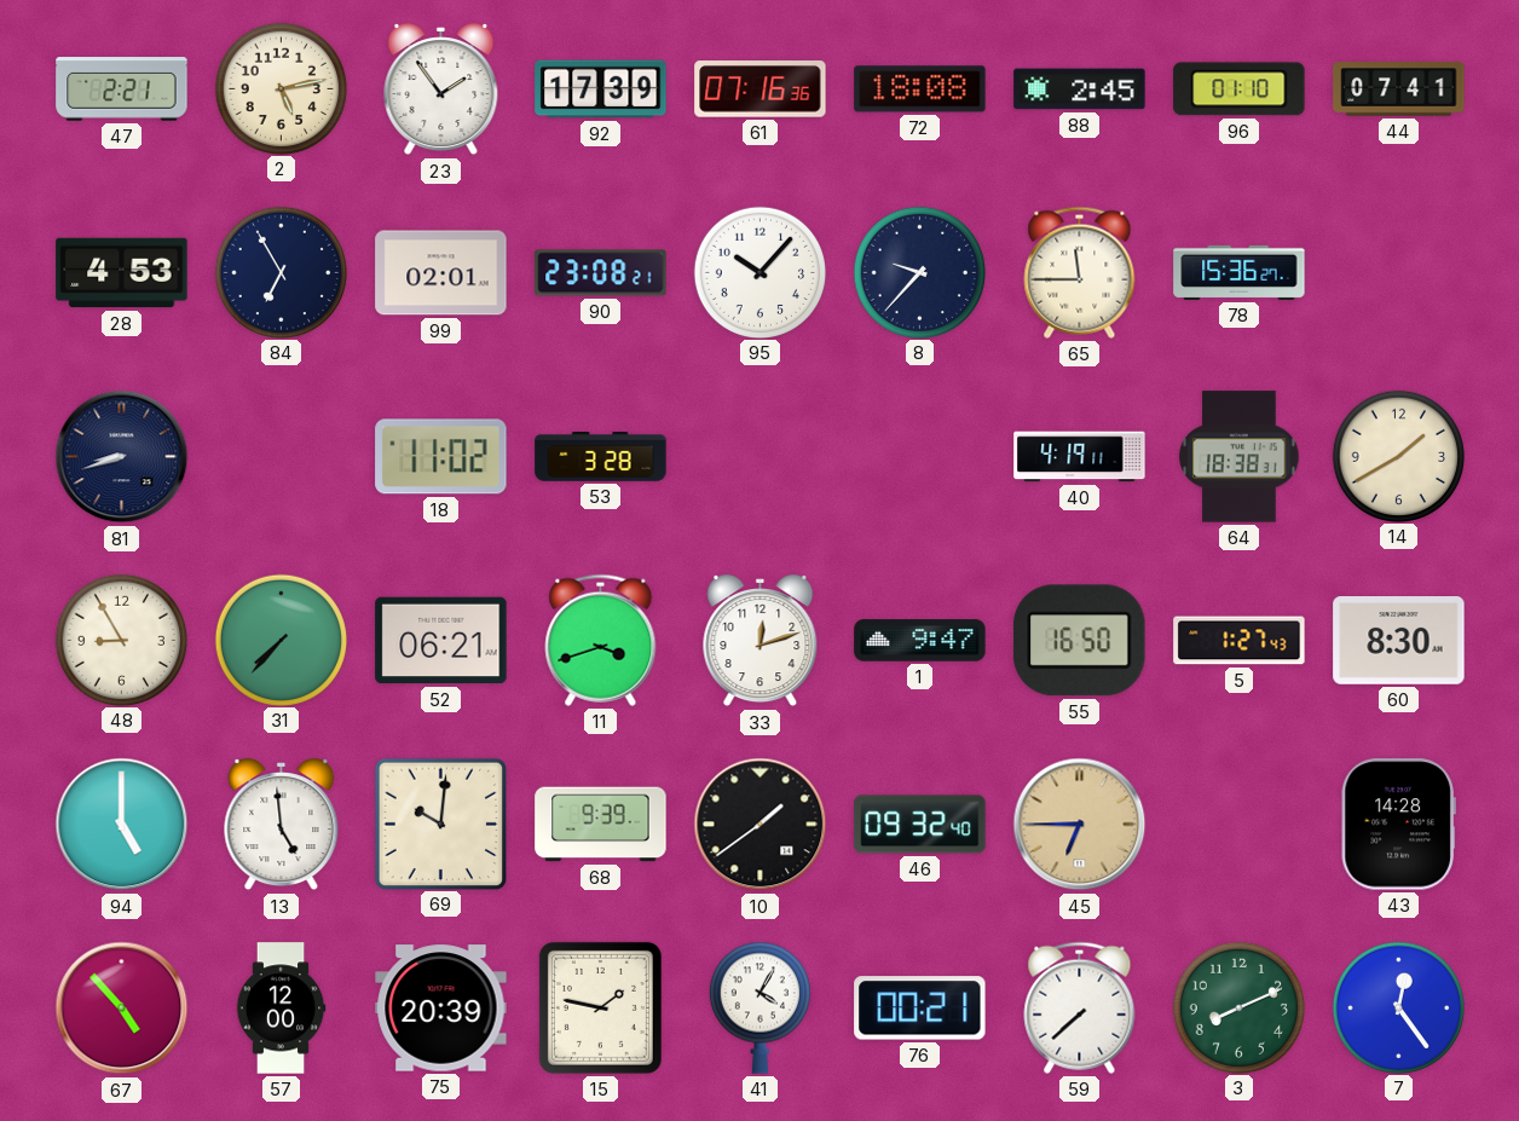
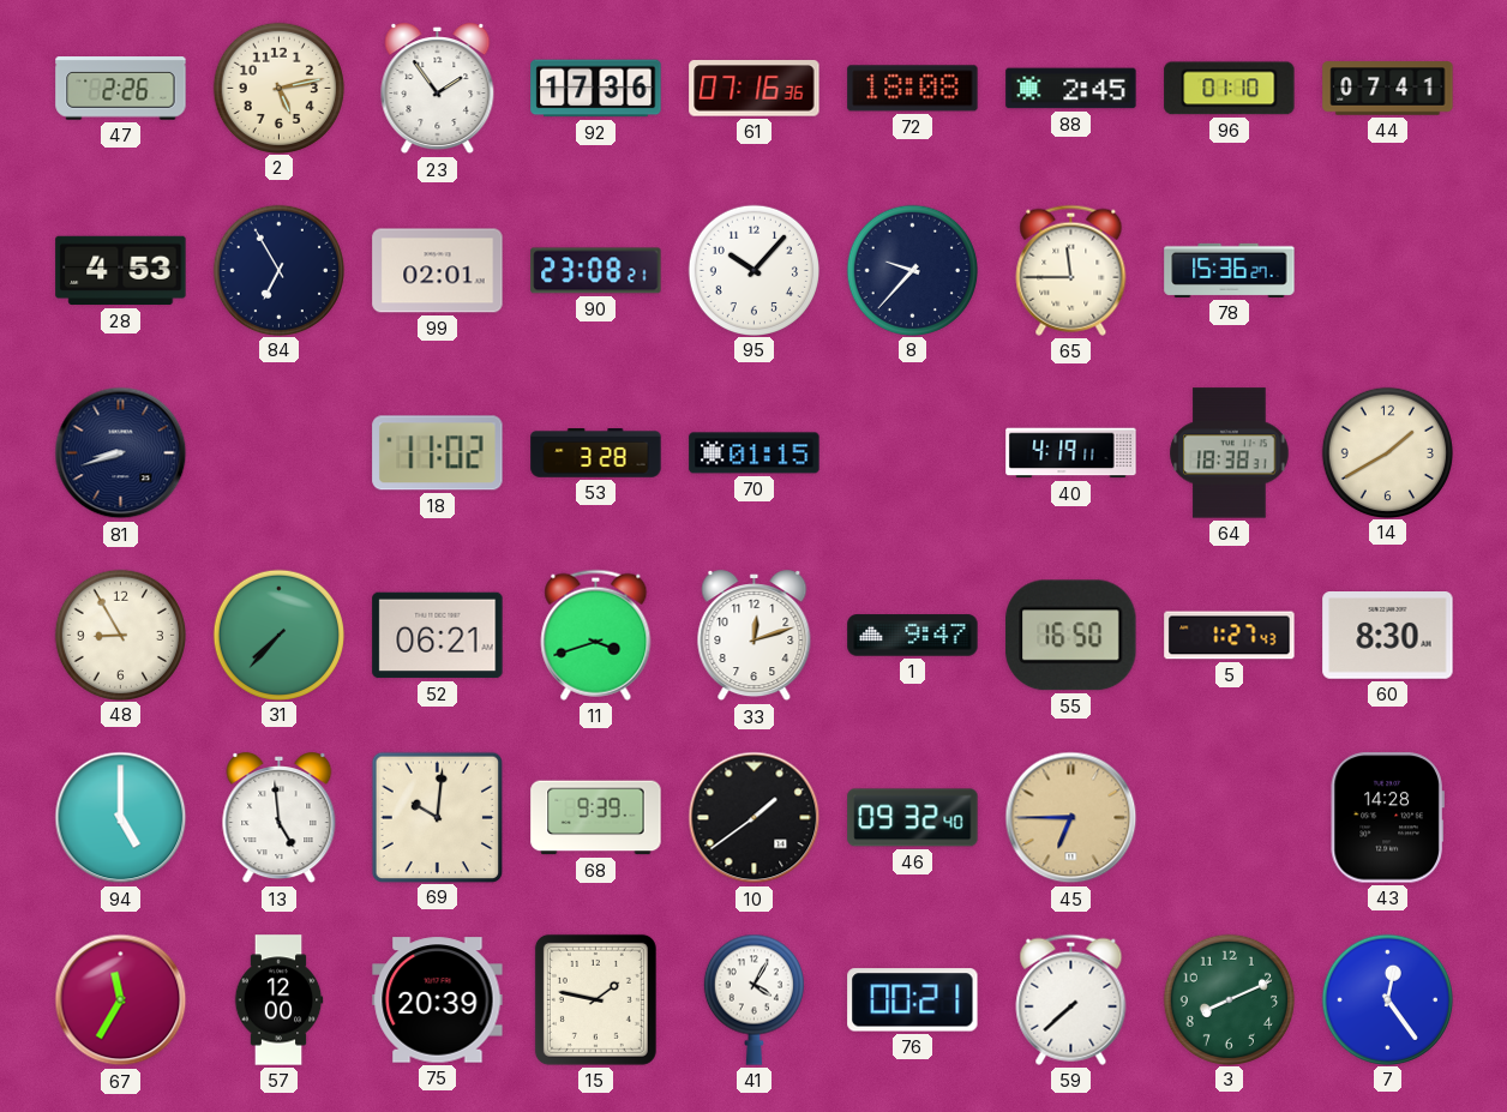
47: 2:21 -> 2:26 (121, 89)
92: 17:39 -> 17:36 (596, 89)
70: none -> 01:15 (755, 453)
67: 4:53 -> 11:35 (121, 1000)
